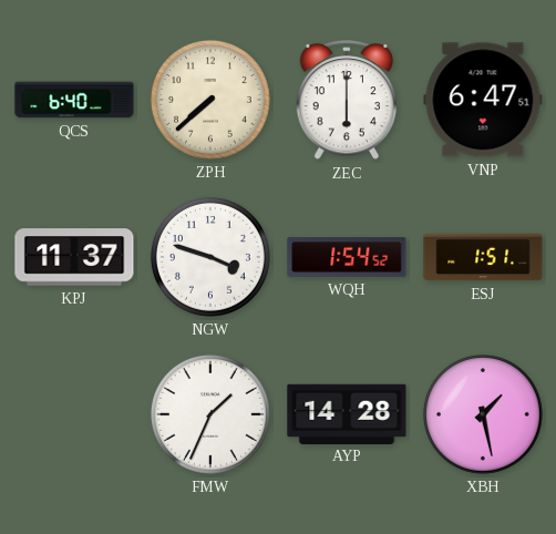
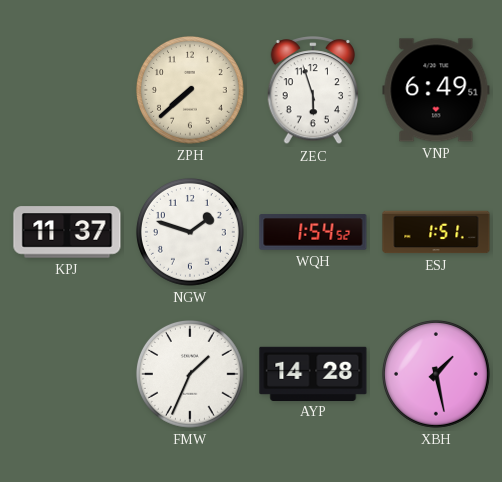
QCS: 6:40 -> none (74, 100)
ZEC: 6:00 -> 5:57 (313, 91)
VNP: 6:47 -> 6:49 (436, 90)
NGW: 3:48 -> 1:48 (190, 232)
